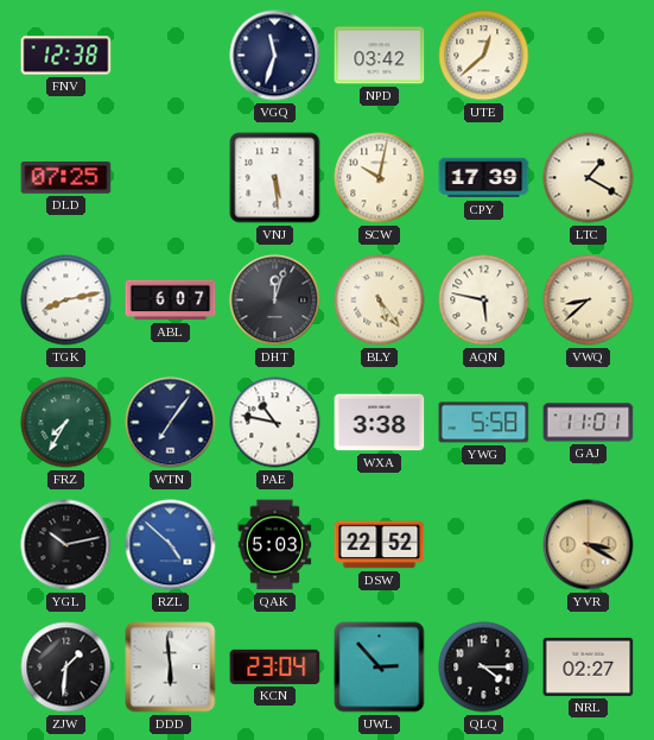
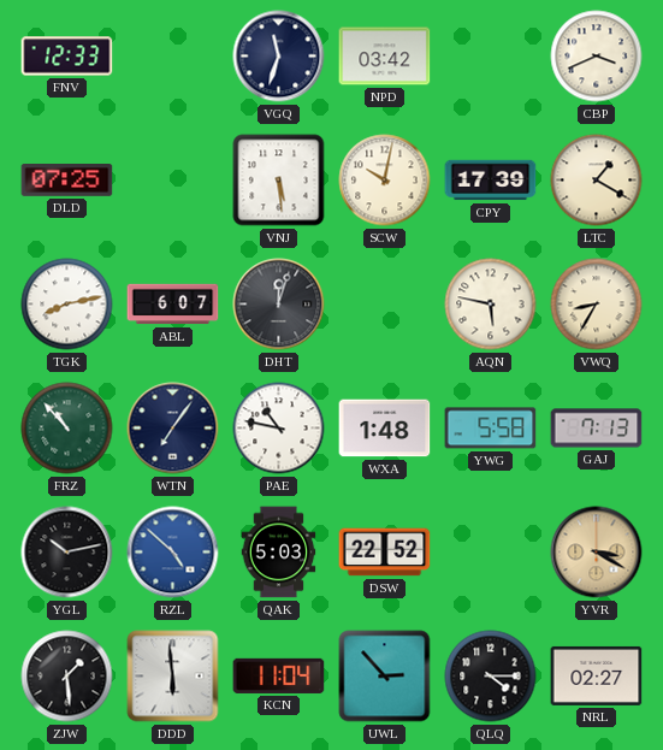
FNV: 12:38 -> 12:33 (67, 57)
UTE: 12:38 -> none (484, 56)
CBP: none -> 3:41 (597, 57)
BLY: 5:24 -> none (380, 301)
VWQ: 8:38 -> 8:35 (597, 305)
FRZ: 7:35 -> 10:53 (67, 429)
WXA: 3:38 -> 1:48 (385, 429)
GAJ: 11:01 -> 7:13 (597, 429)
ZJW: 1:31 -> 1:29 (67, 677)
KCN: 23:04 -> 11:04 (279, 675)
